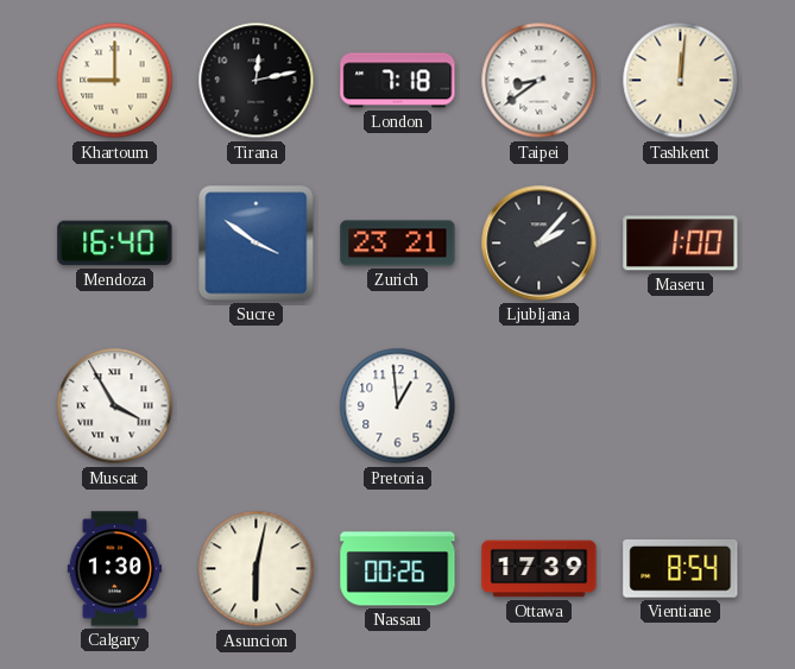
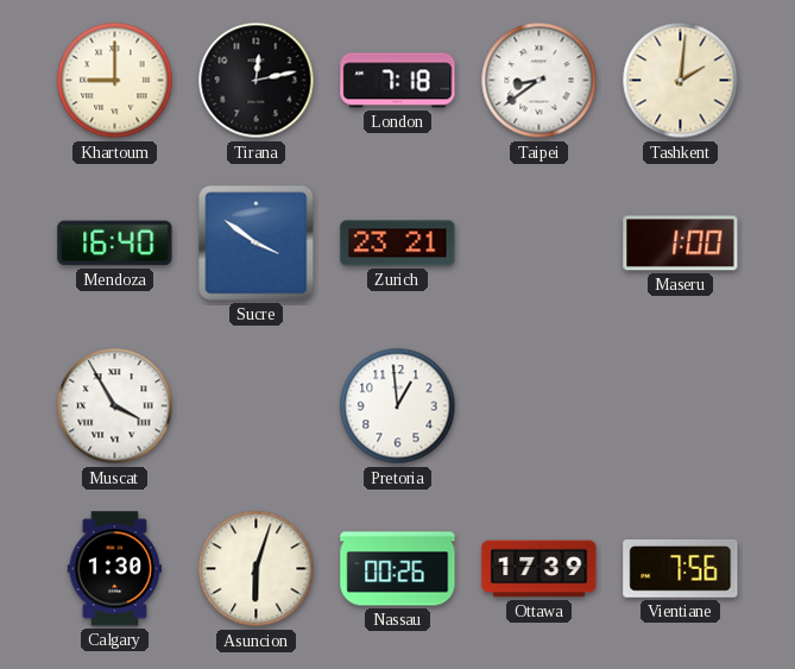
Tashkent: 12:01 -> 2:01 (681, 81)
Ljubljana: 2:07 -> none (540, 244)
Asuncion: 6:02 -> 6:03 (257, 569)
Vientiane: 8:54 -> 7:56 (681, 568)
